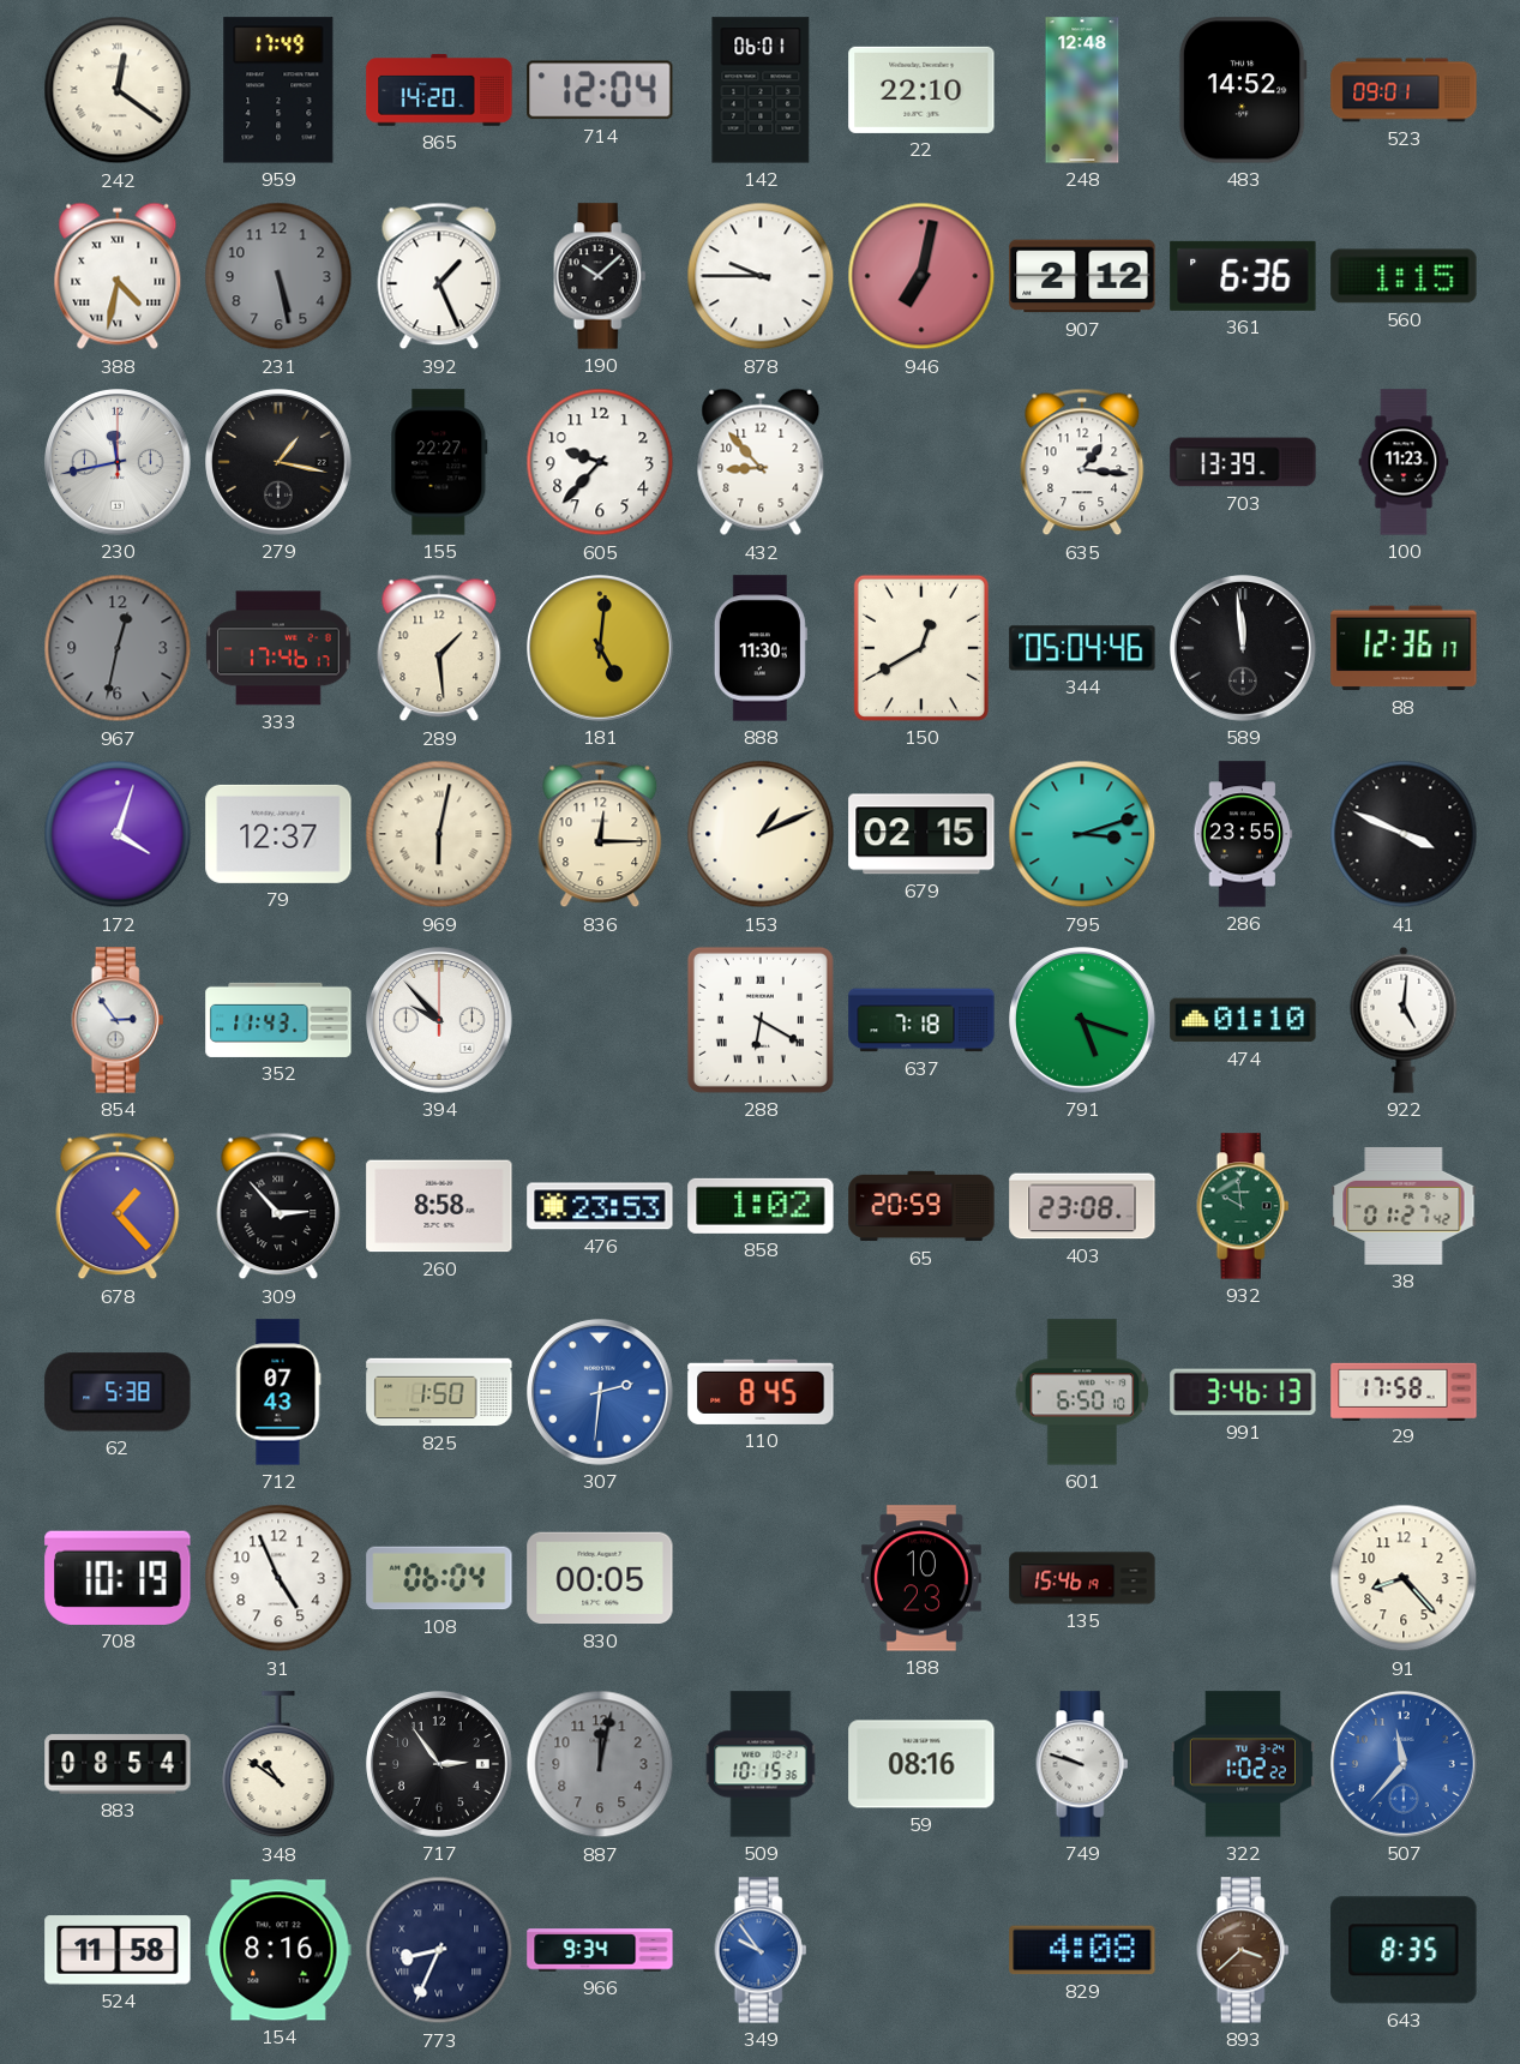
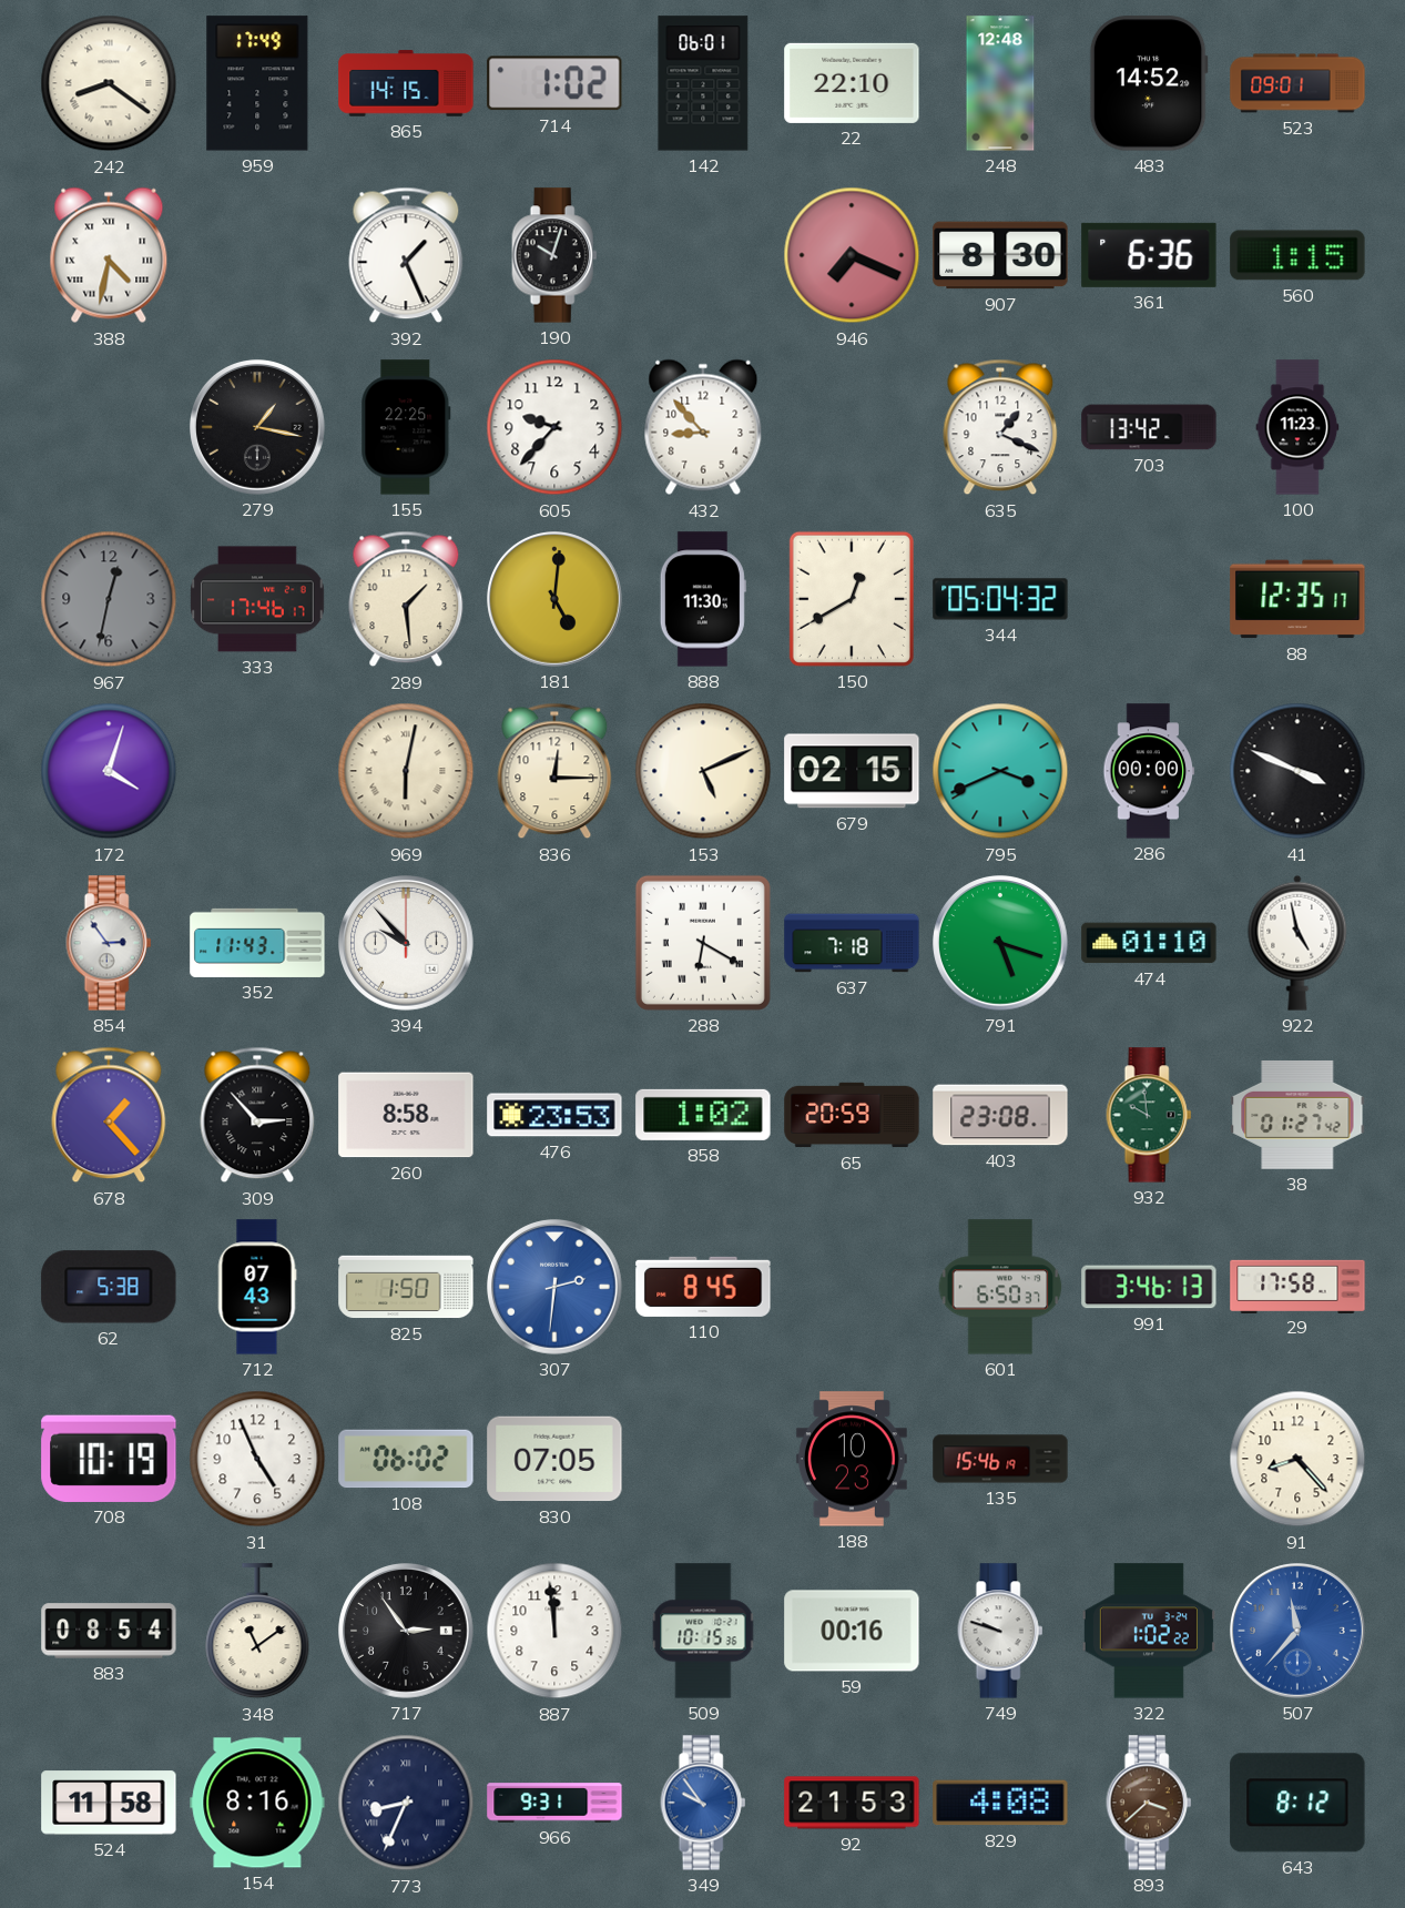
242: 12:21 -> 8:21 (109, 83)
865: 14:20 -> 14:15 (406, 83)
714: 12:04 -> 1:02 (554, 83)
231: 5:28 -> none (278, 276)
190: 10:08 -> 10:03 (554, 255)
878: 9:45 -> none (761, 276)
946: 7:02 -> 7:19 (852, 255)
907: 2:12 -> 8:30 (1000, 255)
230: 11:43 -> none (119, 463)
155: 22:27 -> 22:25 (406, 427)
635: 1:16 -> 1:19 (1000, 427)
703: 13:39 -> 13:42 (1149, 427)
344: 05:04:46 -> 05:04:32 (1000, 599)
589: 11:59 -> none (1244, 649)
88: 12:36 -> 12:35 (1297, 599)
79: 12:37 -> none (278, 834)
153: 1:11 -> 5:11 (703, 771)
795: 3:12 -> 3:41 (1000, 771)
286: 23:55 -> 00:00 (1149, 771)
922: 5:01 -> 4:58 (1297, 943)
601: 6:50:10 -> 6:50:37 (1000, 1287)
108: 06:04 -> 06:02 (406, 1459)
830: 00:05 -> 07:05 (554, 1459)
348: 10:51 -> 11:09 (257, 1632)
887: 12:02 -> 11:59 (554, 1631)
887 dial: grey -> white (554, 1631)
59: 08:16 -> 00:16 (852, 1631)
966: 9:34 -> 9:31 (554, 1803)
92: none -> 21:53 (852, 1803)
643: 8:35 -> 8:12 (1297, 1803)
